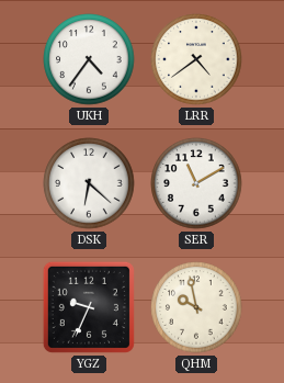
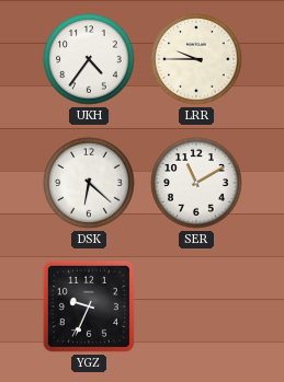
LRR: 4:39 -> 9:45 (196, 59)
QHM: 9:58 -> none (196, 307)
